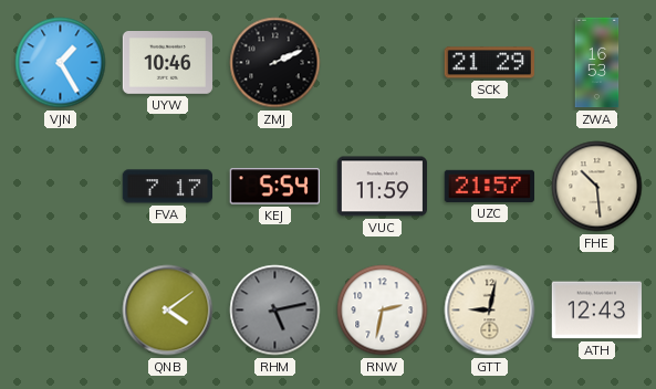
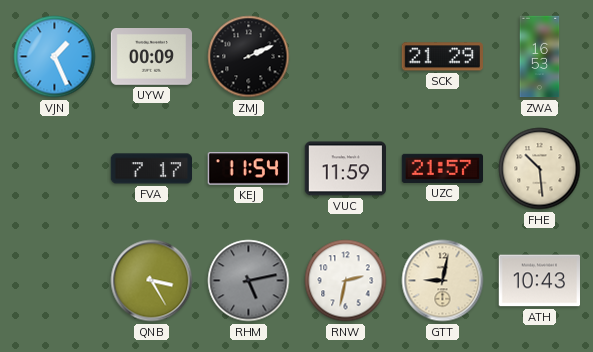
VJN: 1:25 -> 1:26 (55, 57)
UYW: 10:46 -> 00:09 (152, 57)
KEJ: 5:54 -> 11:54 (248, 169)
QNB: 4:09 -> 3:25 (152, 281)
ATH: 12:43 -> 10:43 (539, 281)
